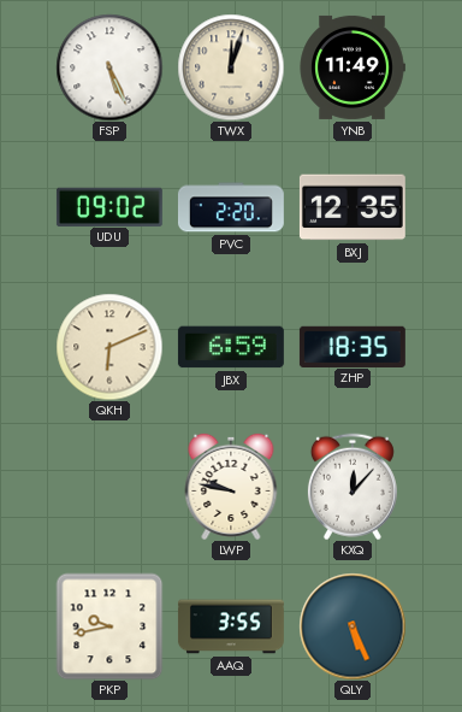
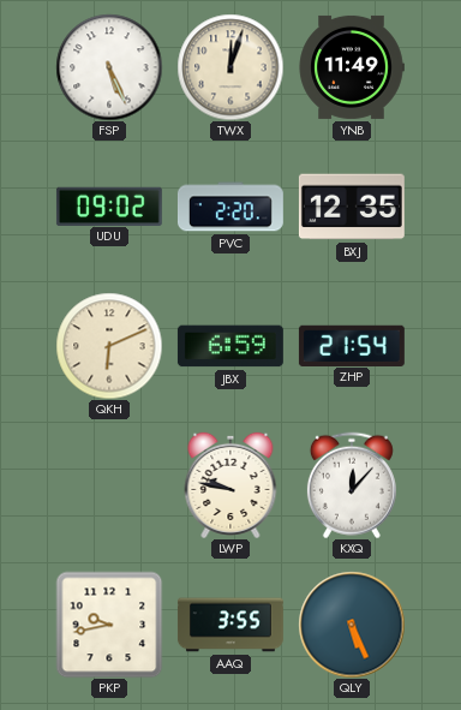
ZHP: 18:35 -> 21:54 (352, 345)
